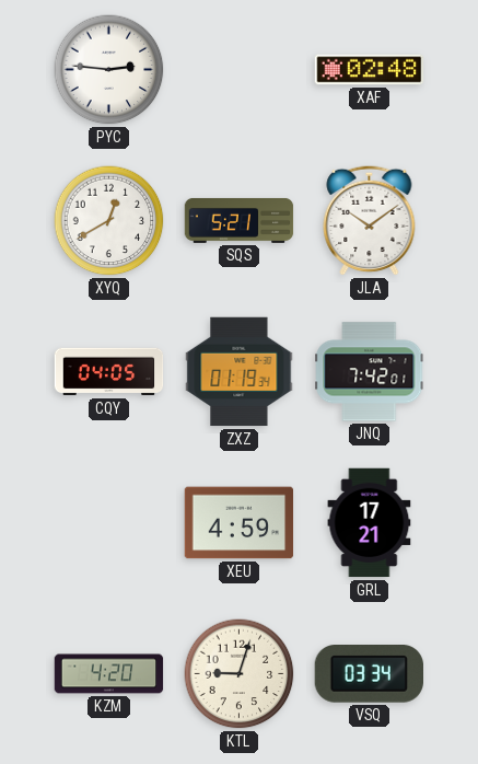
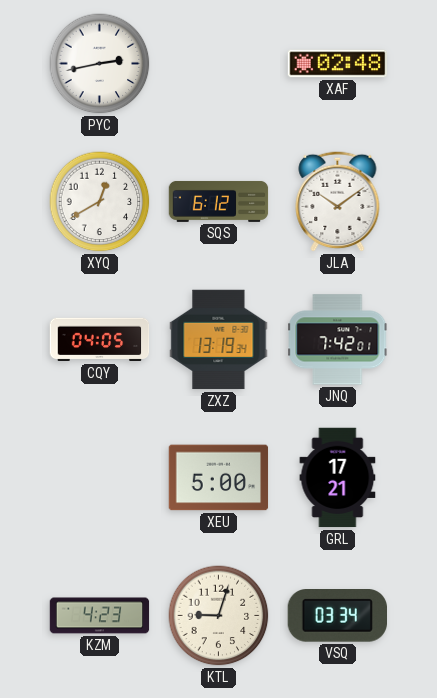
PYC: 2:46 -> 2:43 (100, 64)
SQS: 5:21 -> 6:12 (219, 201)
ZXZ: 01:19 -> 13:19 (219, 340)
XEU: 4:59 -> 5:00 (219, 478)
KZM: 4:20 -> 4:23 (100, 616)
